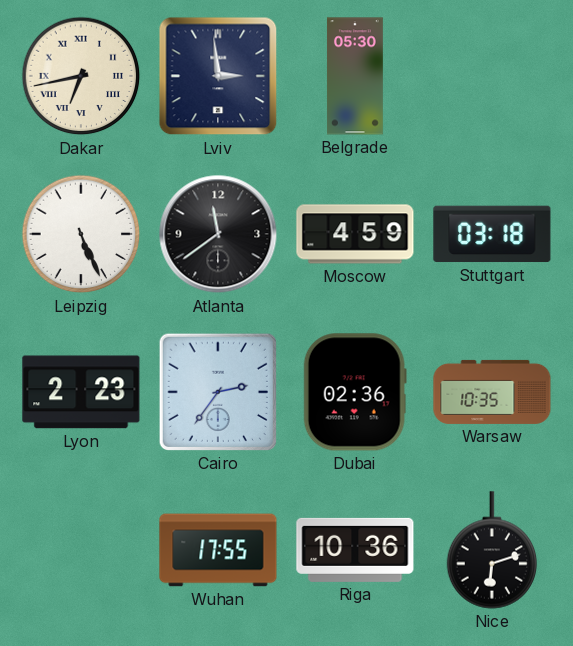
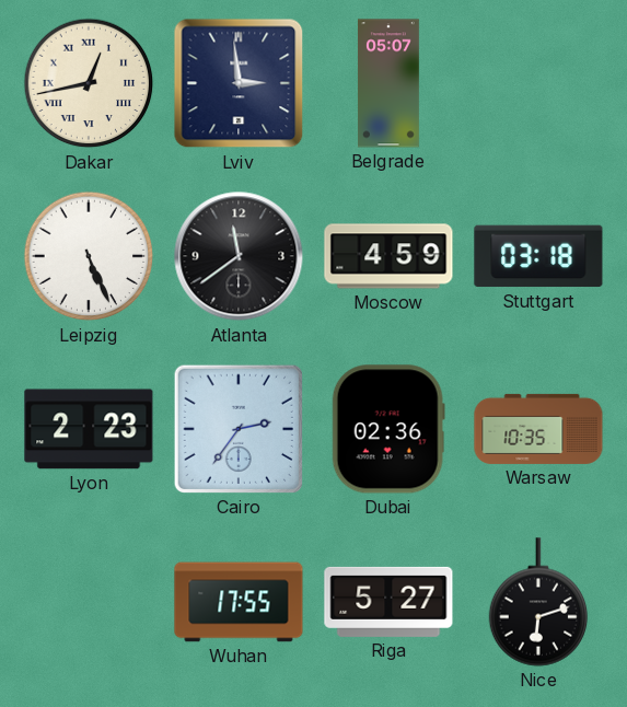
Dakar: 6:43 -> 12:43 (89, 83)
Belgrade: 05:30 -> 05:07 (388, 83)
Riga: 10:36 -> 5:27 (388, 602)
